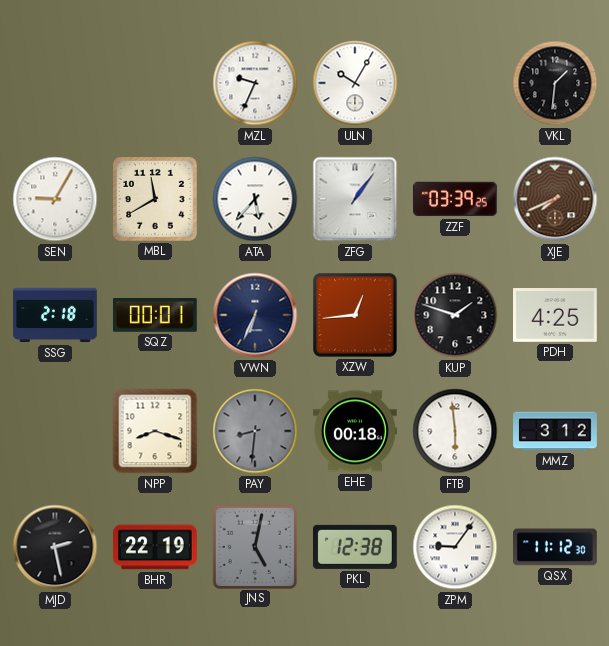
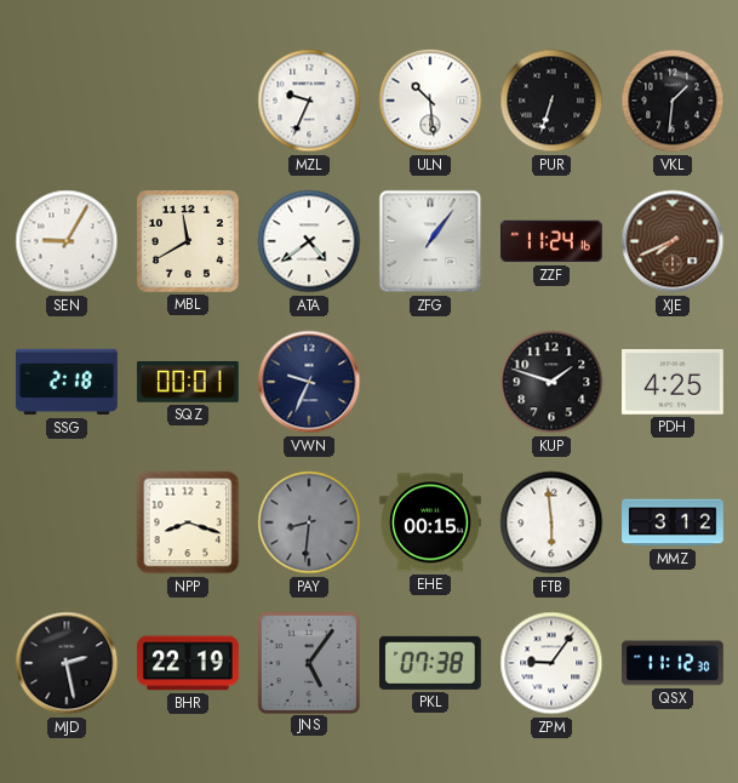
ULN: 10:05 -> 10:29 (430, 101)
PUR: none -> 6:33 (551, 101)
ATA: 5:37 -> 4:39 (309, 241)
ZZF: 03:39 -> 11:24 (553, 241)
VWN: 6:34 -> 9:34 (309, 382)
XZW: 12:44 -> none (356, 316)
EHE: 00:18 -> 00:15 (431, 522)
JNS: 5:02 -> 5:06 (308, 662)
PKL: 12:38 -> 07:38 (430, 663)
